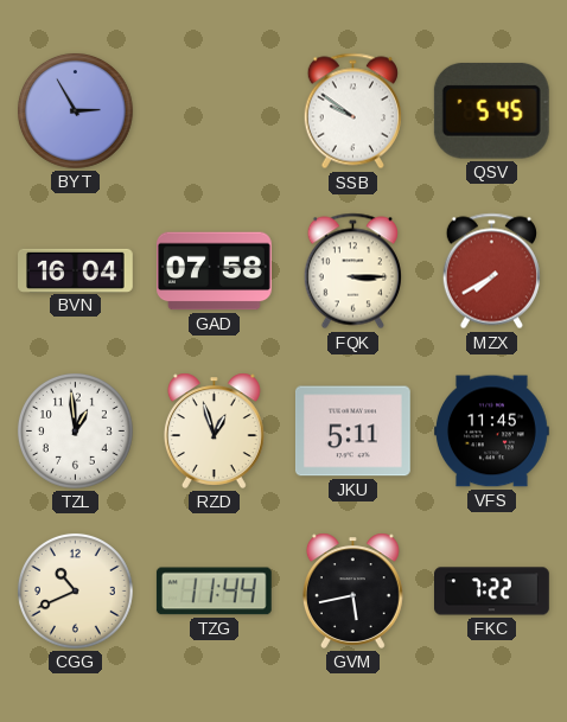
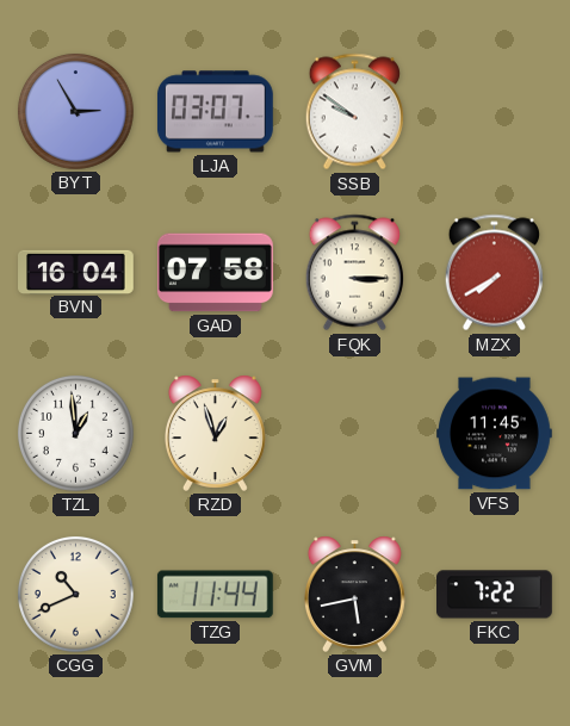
LJA: none -> 03:07 (215, 112)
QSV: 5:45 -> none (491, 110)
JKU: 5:11 -> none (352, 432)
